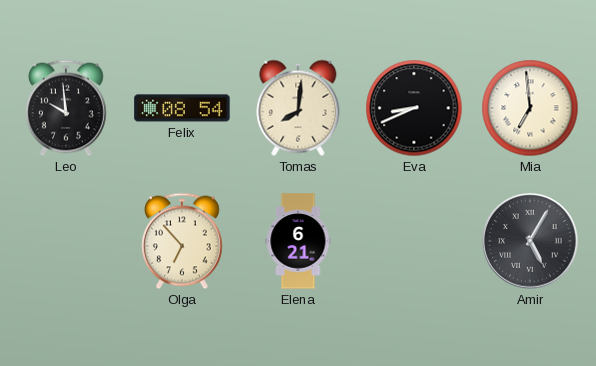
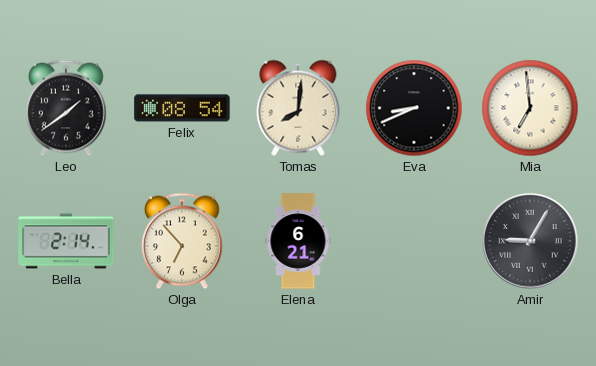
Leo: 9:59 -> 1:39 (67, 108)
Bella: none -> 2:14 (66, 241)
Amir: 5:05 -> 9:05 (530, 241)
